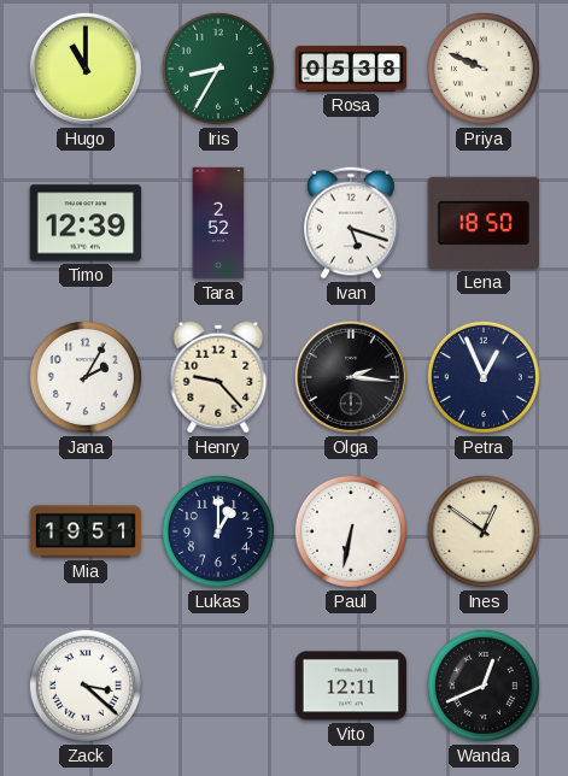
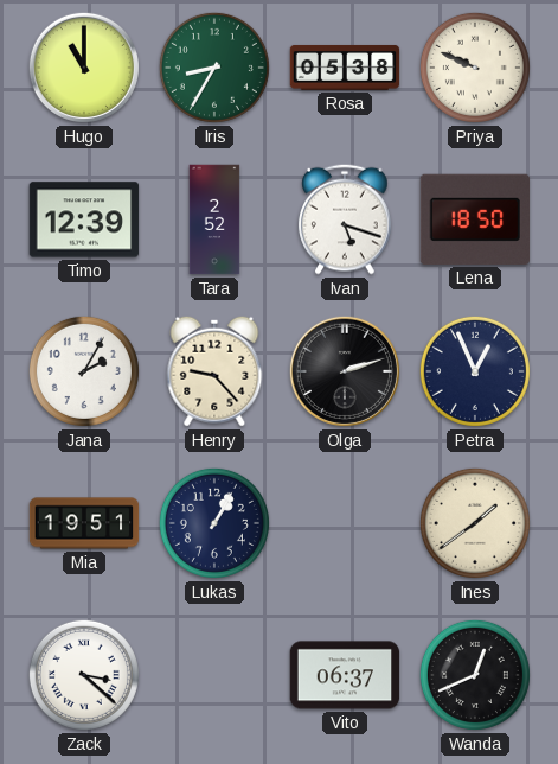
Olga: 2:16 -> 2:12 (345, 371)
Lukas: 1:00 -> 1:05 (214, 523)
Paul: 6:32 -> none (351, 531)
Ines: 12:51 -> 1:39 (475, 523)
Vito: 12:11 -> 06:37 (345, 675)
